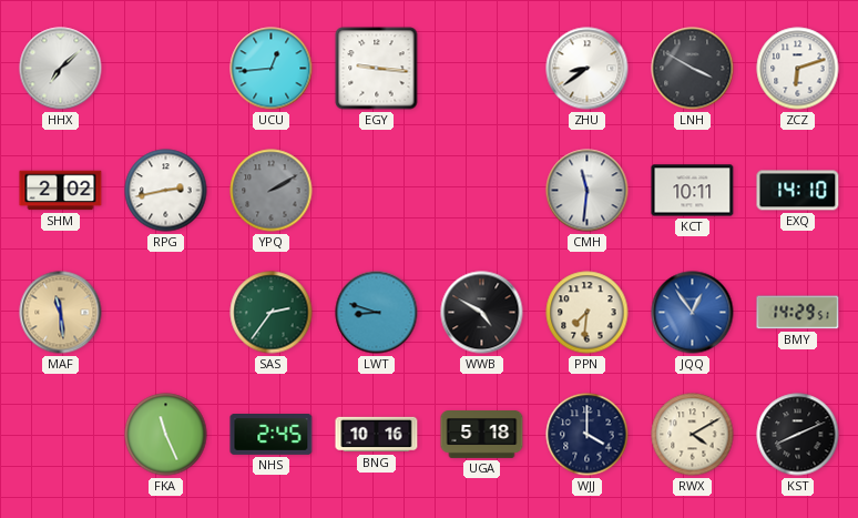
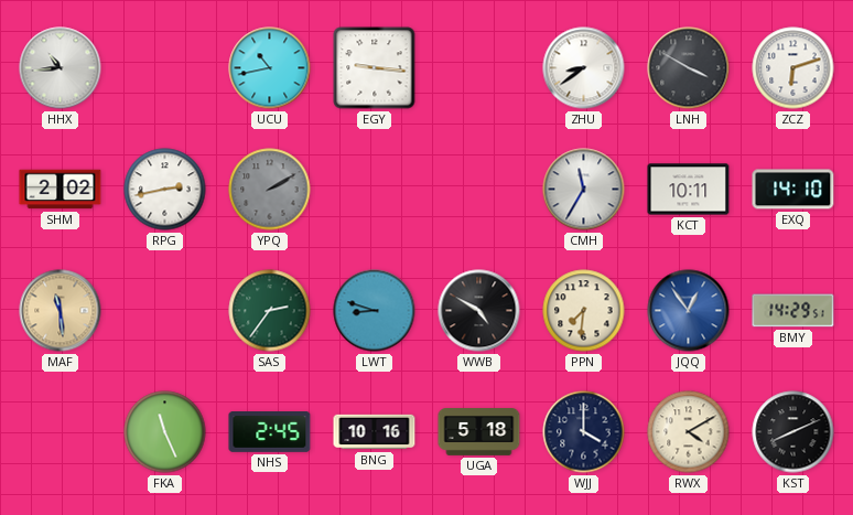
HHX: 7:08 -> 10:44 (61, 68)
UCU: 12:44 -> 10:43 (270, 68)
CMH: 11:31 -> 11:35 (584, 190)
